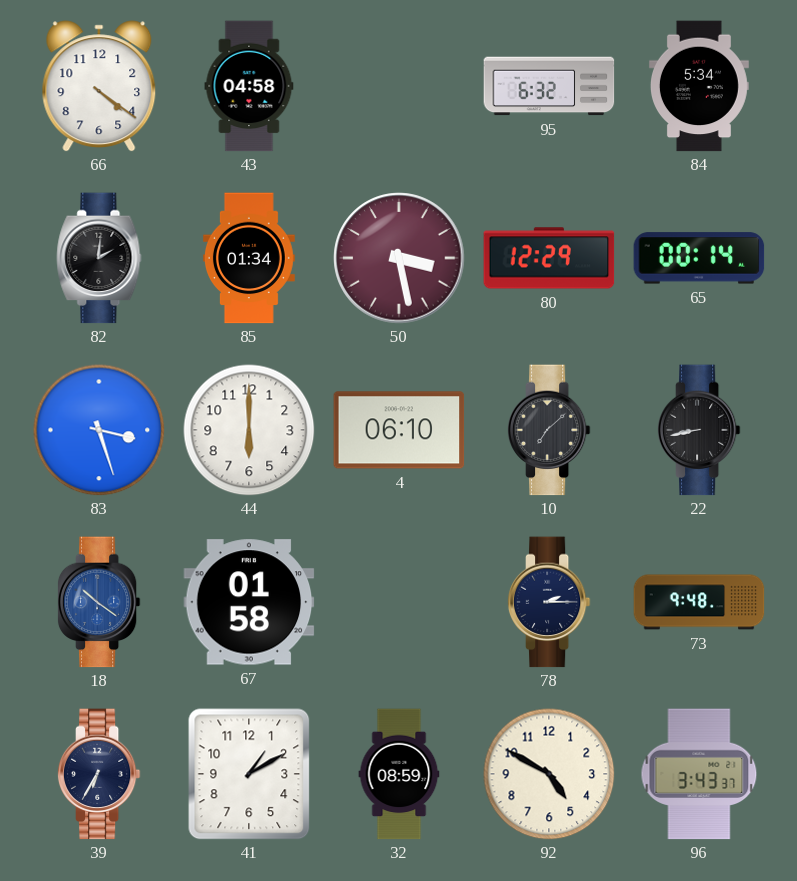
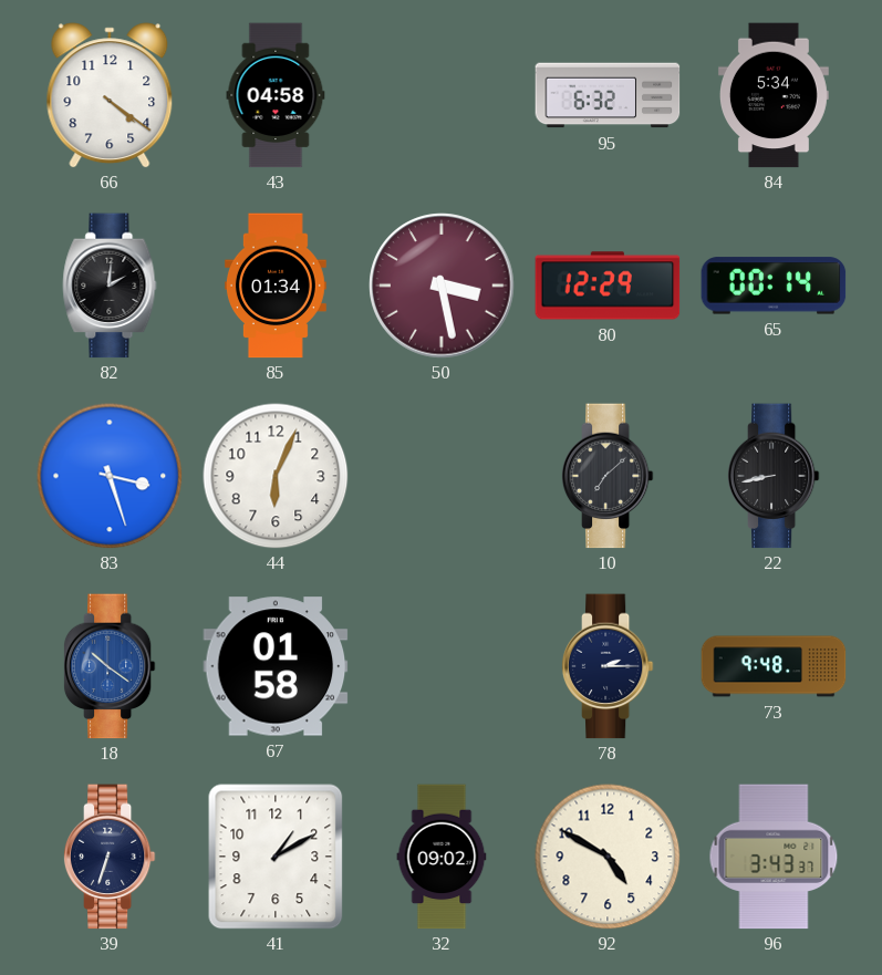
44: 6:00 -> 6:04 (276, 476)
4: 06:10 -> none (399, 430)
39: 6:35 -> 6:33 (110, 857)
32: 08:59 -> 09:02 (442, 857)
